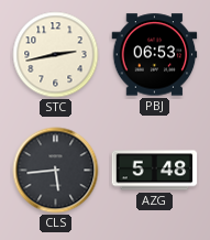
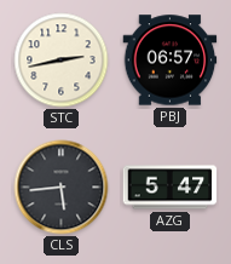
PBJ: 06:53 -> 06:57 (171, 61)
AZG: 5:48 -> 5:47 (171, 188)
